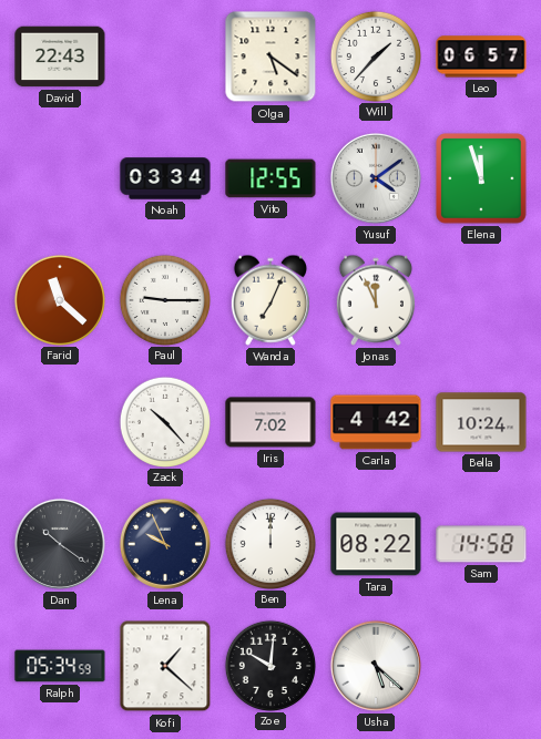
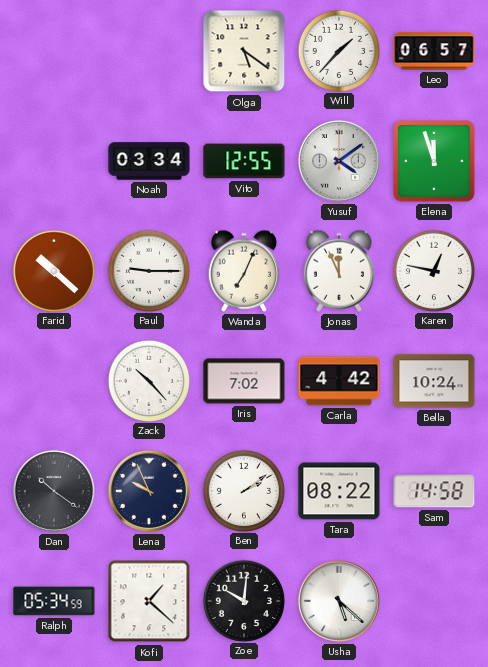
David: 22:43 -> none (60, 57)
Farid: 11:22 -> 10:22 (53, 270)
Karen: none -> 12:47 (433, 270)
Ben: 12:00 -> 2:09 (243, 490)
